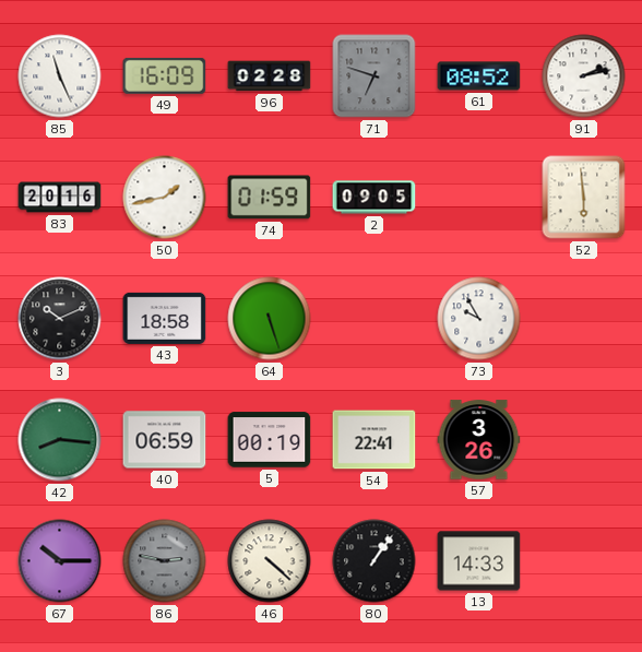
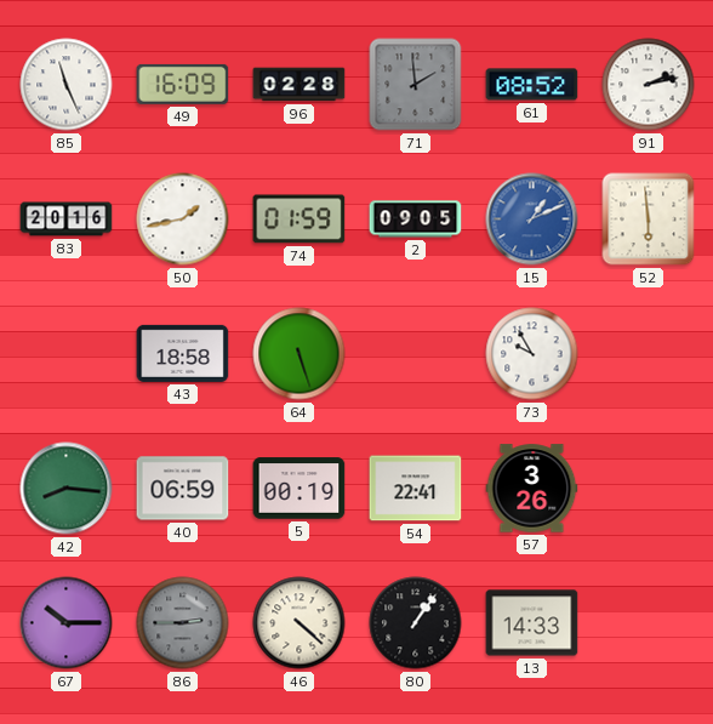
71: 6:48 -> 1:59 (416, 85)
15: none -> 1:11 (532, 220)
3: 10:11 -> none (60, 319)
86: 2:47 -> 2:45 (183, 623)
